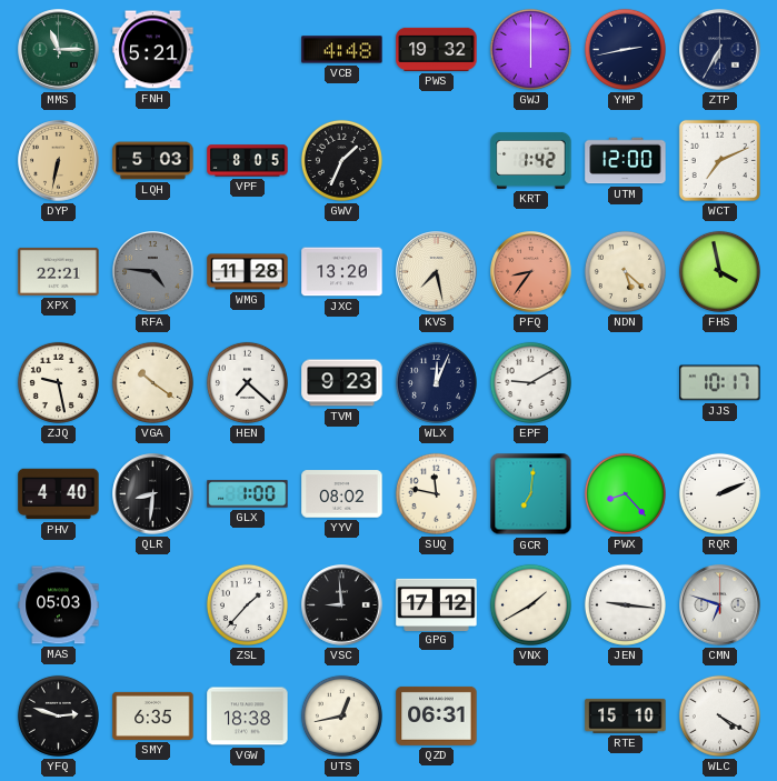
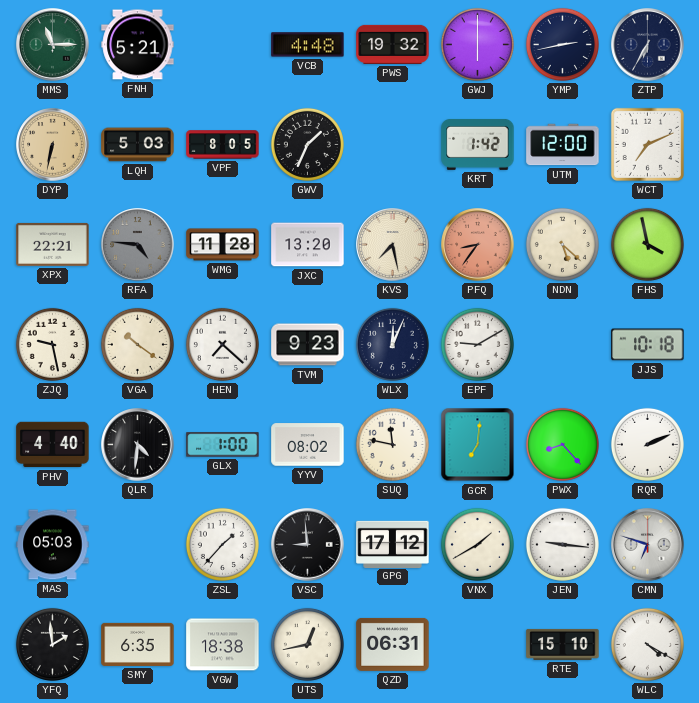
JJS: 10:17 -> 10:18 (648, 345)
QLR: 8:31 -> 4:31 (138, 445)
YFQ: 2:48 -> 1:59 (52, 644)
